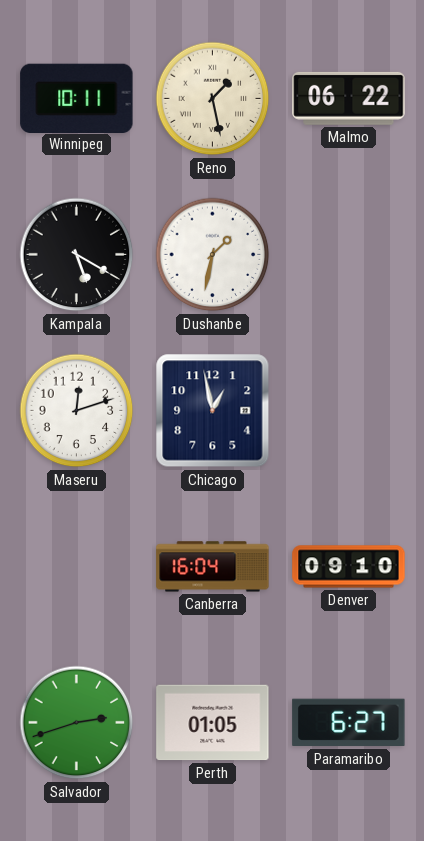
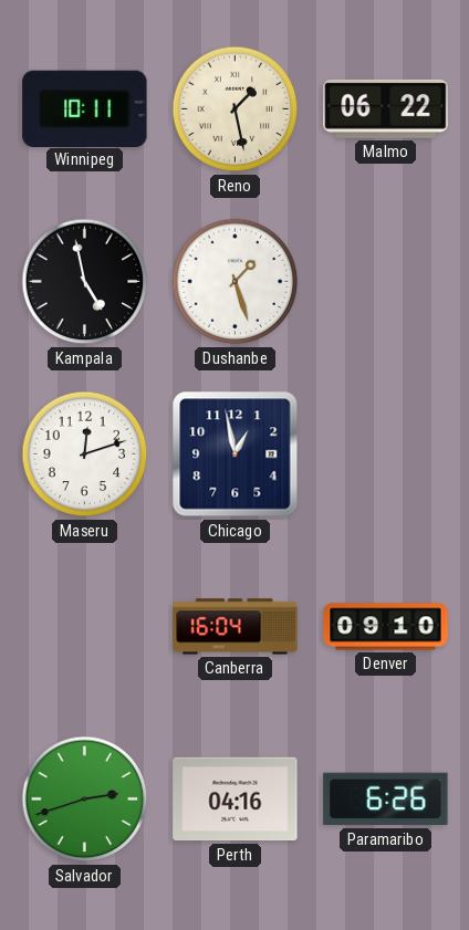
Kampala: 5:20 -> 4:58 (85, 282)
Dushanbe: 1:32 -> 1:27 (236, 282)
Perth: 01:05 -> 04:16 (236, 800)
Paramaribo: 6:27 -> 6:26 (386, 800)
